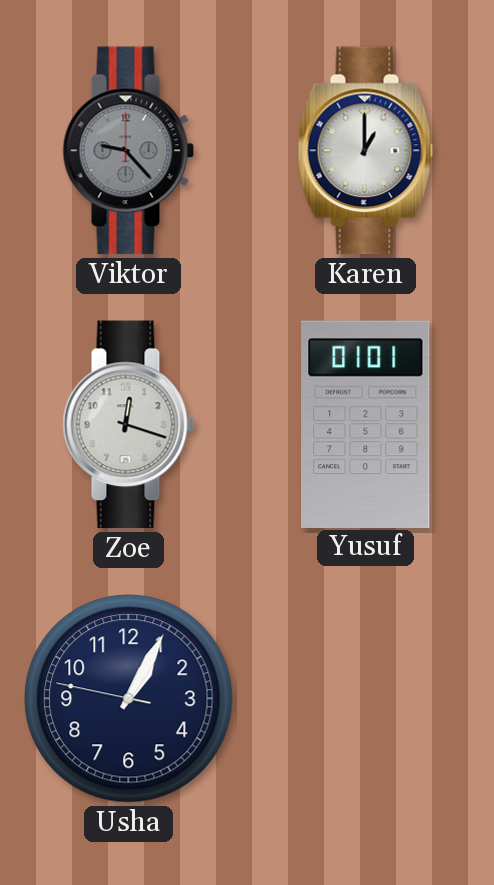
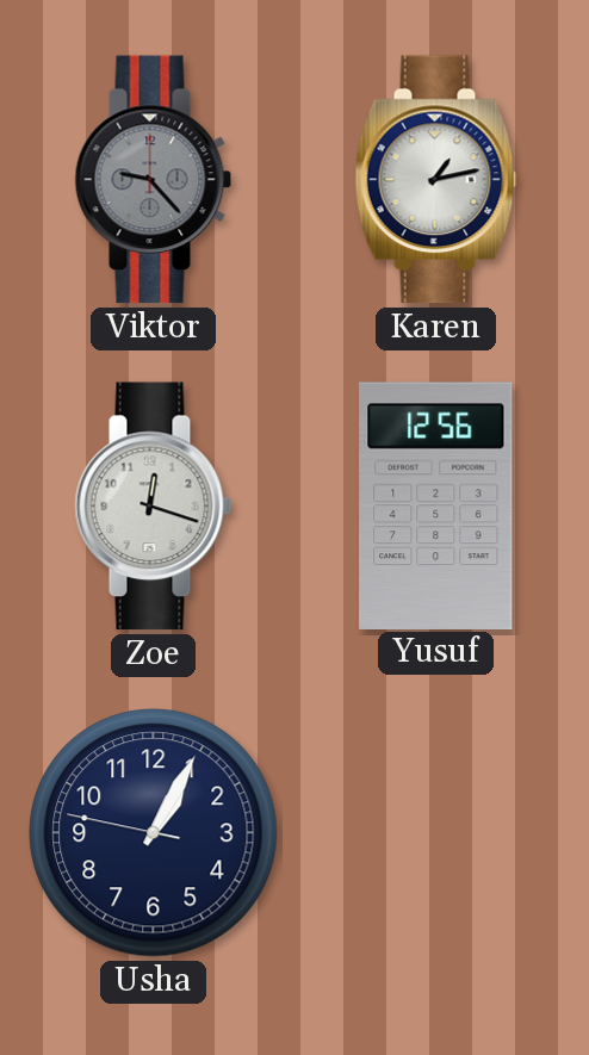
Karen: 1:00 -> 1:13 (436, 180)
Yusuf: 01:01 -> 12:56 (436, 505)
